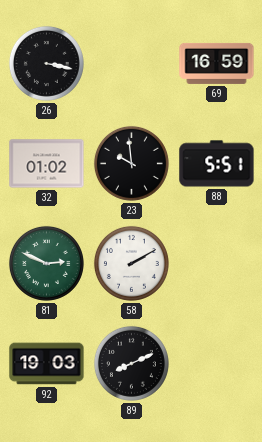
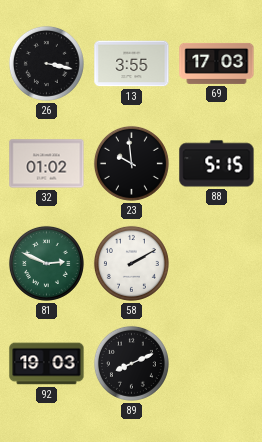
13: none -> 3:55 (132, 64)
69: 16:59 -> 17:03 (217, 63)
88: 5:51 -> 5:15 (217, 164)
